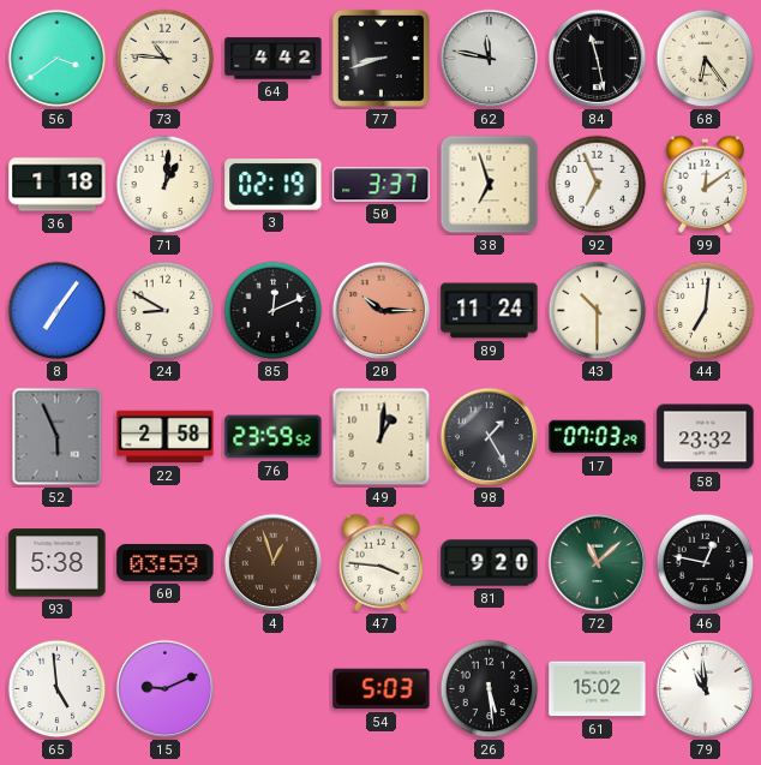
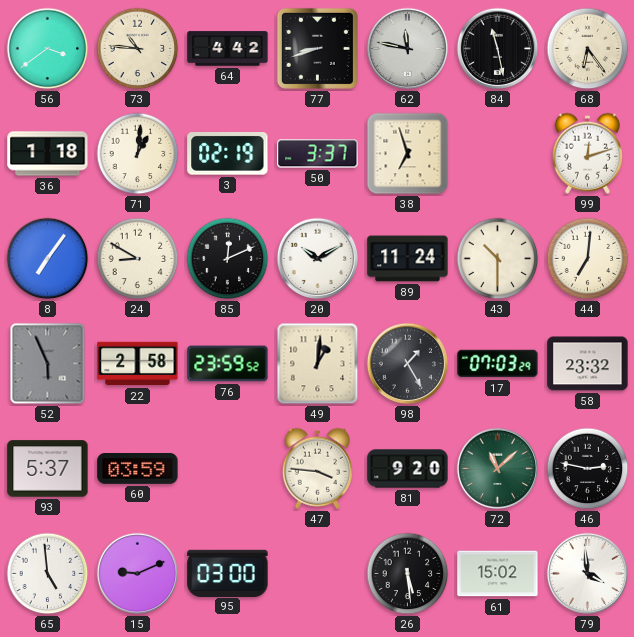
92: 6:56 -> none (598, 185)
99: 12:09 -> 12:12 (587, 153)
20: 10:15 -> 10:10 (318, 259)
20 dial: salmon -> white (318, 259)
93: 5:38 -> 5:37 (48, 469)
4: 12:57 -> none (274, 563)
46: 12:47 -> 2:47 (588, 469)
95: none -> 03:00 (228, 573)
54: 5:03 -> none (382, 689)
79: 10:59 -> 3:59 (588, 574)
